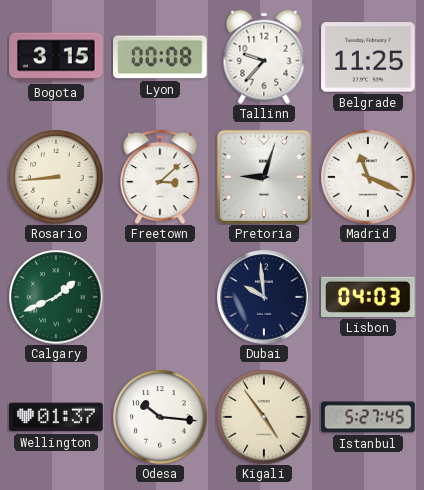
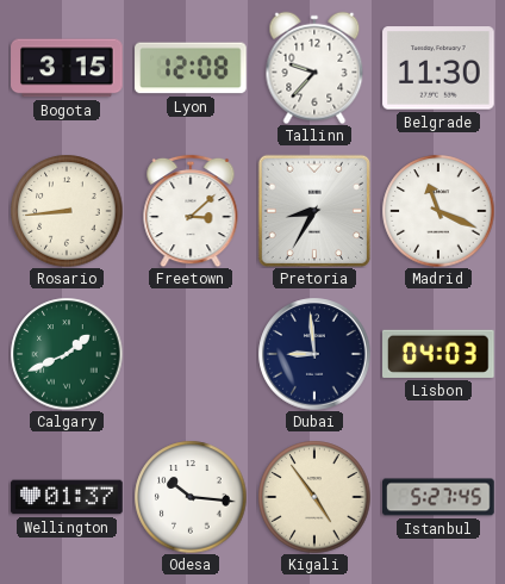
Lyon: 00:08 -> 12:08 (191, 68)
Belgrade: 11:25 -> 11:30 (438, 68)
Pretoria: 9:03 -> 8:35 (313, 210)
Dubai: 9:59 -> 8:59 (314, 354)
